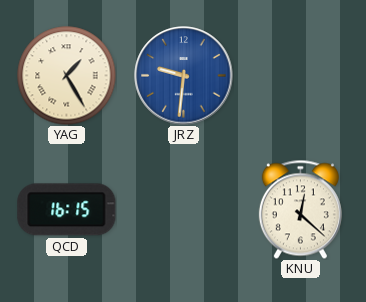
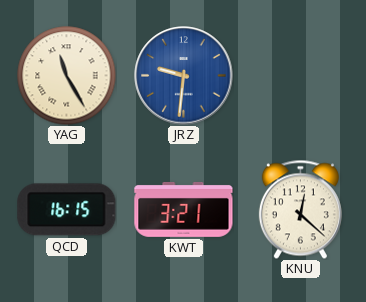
YAG: 1:25 -> 11:25 (67, 76)
KWT: none -> 3:21 (184, 209)
